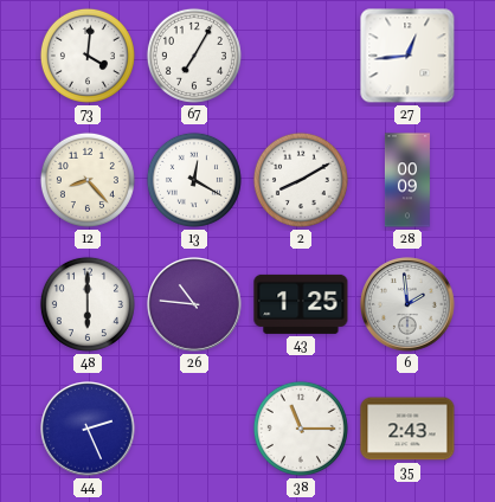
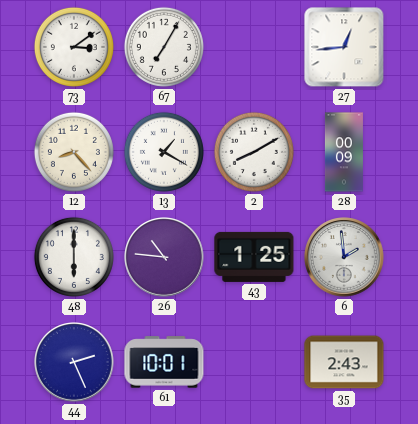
73: 4:01 -> 3:09 (74, 47)
13: 12:20 -> 1:20 (164, 152)
61: none -> 10:01 (164, 362)
38: 11:15 -> none (301, 429)
